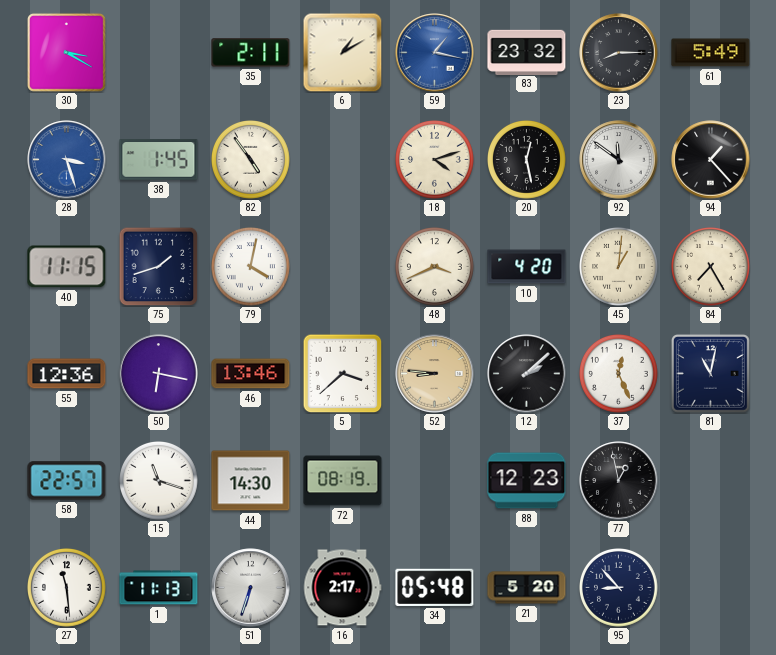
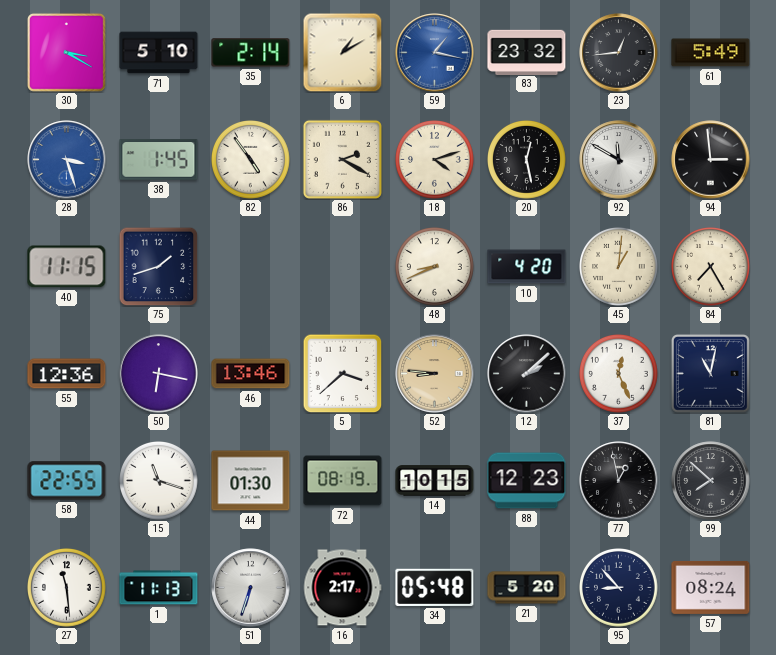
71: none -> 5:10 (159, 53)
35: 2:11 -> 2:14 (251, 53)
23: 8:15 -> 12:44 (619, 53)
86: none -> 2:20 (342, 159)
92: 11:51 -> 11:50 (619, 160)
94: 1:23 -> 2:59 (711, 160)
79: 4:02 -> none (251, 267)
48: 3:41 -> 8:41 (435, 267)
58: 22:57 -> 22:55 (67, 481)
44: 14:30 -> 01:30 (251, 481)
14: none -> 10:15 (435, 481)
99: none -> 7:52 (711, 481)
57: none -> 08:24 (711, 587)
